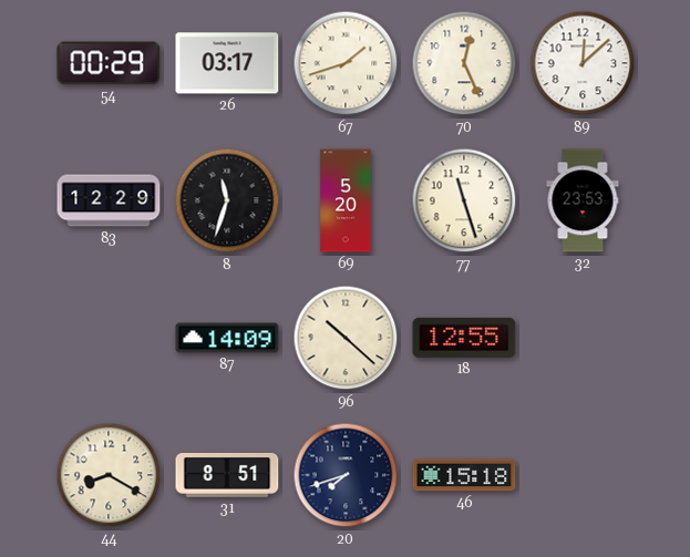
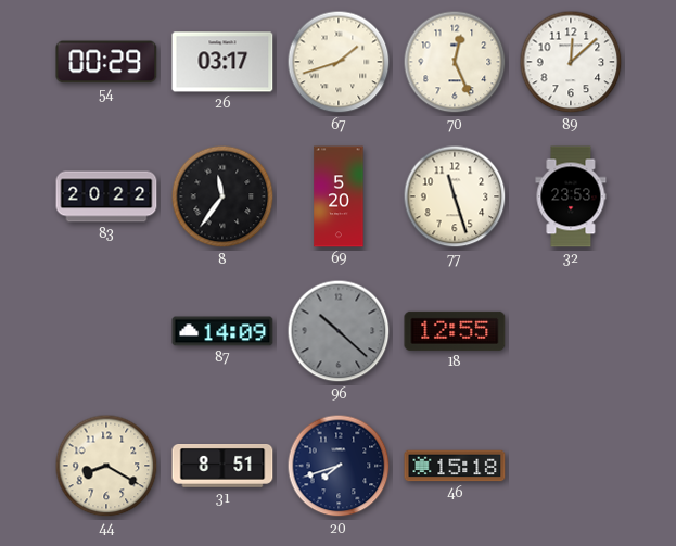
83: 12:29 -> 20:22 (106, 196)
8: 11:33 -> 11:36 (222, 196)
96 dial: cream -> grey (339, 331)
